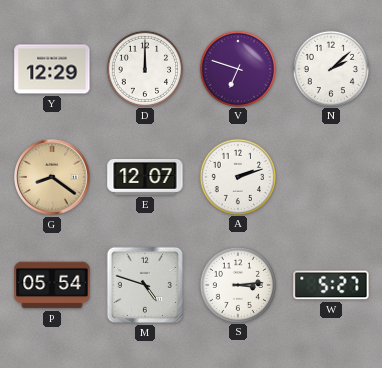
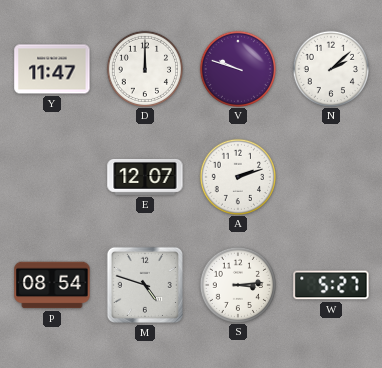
Y: 12:29 -> 11:47 (52, 69)
V: 6:48 -> 9:48 (237, 68)
G: 8:21 -> none (53, 178)
P: 05:54 -> 08:54 (52, 285)
